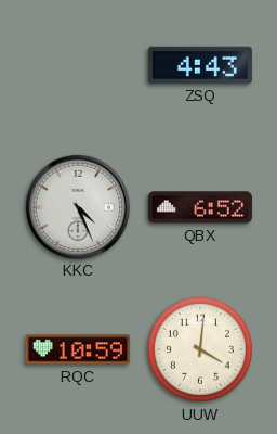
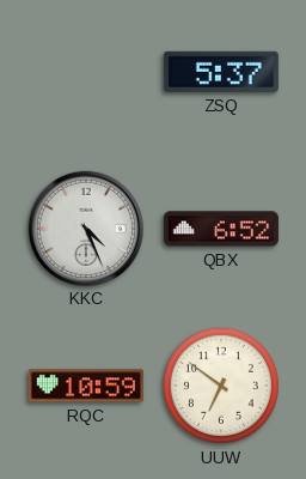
ZSQ: 4:43 -> 5:37 (221, 72)
UUW: 4:01 -> 6:51 (221, 386)
